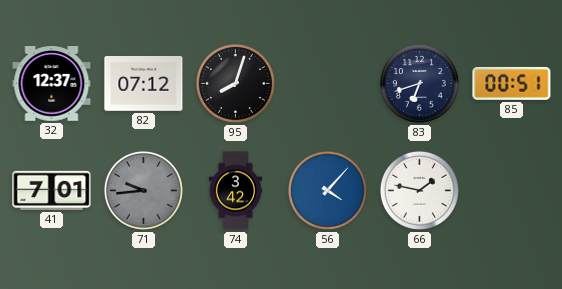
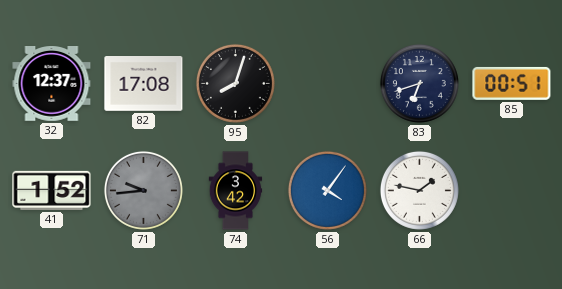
82: 07:12 -> 17:08 (144, 84)
41: 7:01 -> 1:52 (52, 190)
56: 4:07 -> 4:06 (327, 190)
